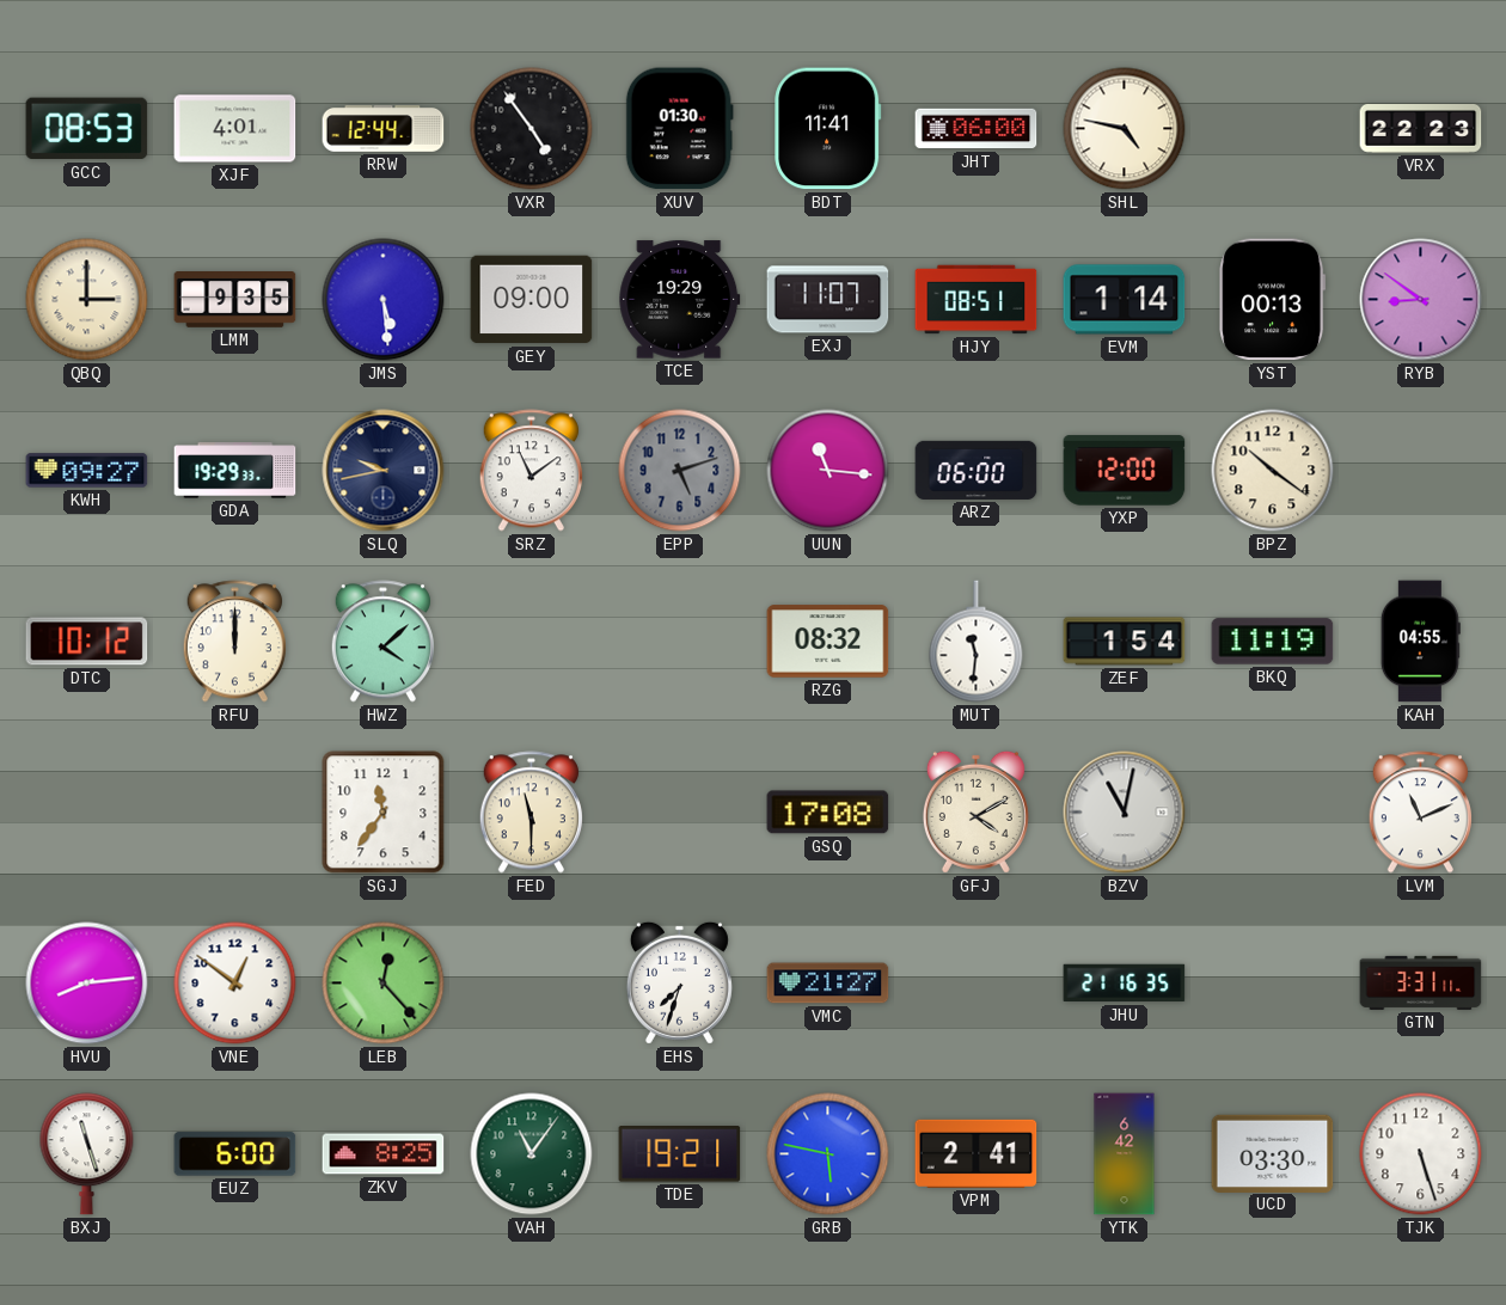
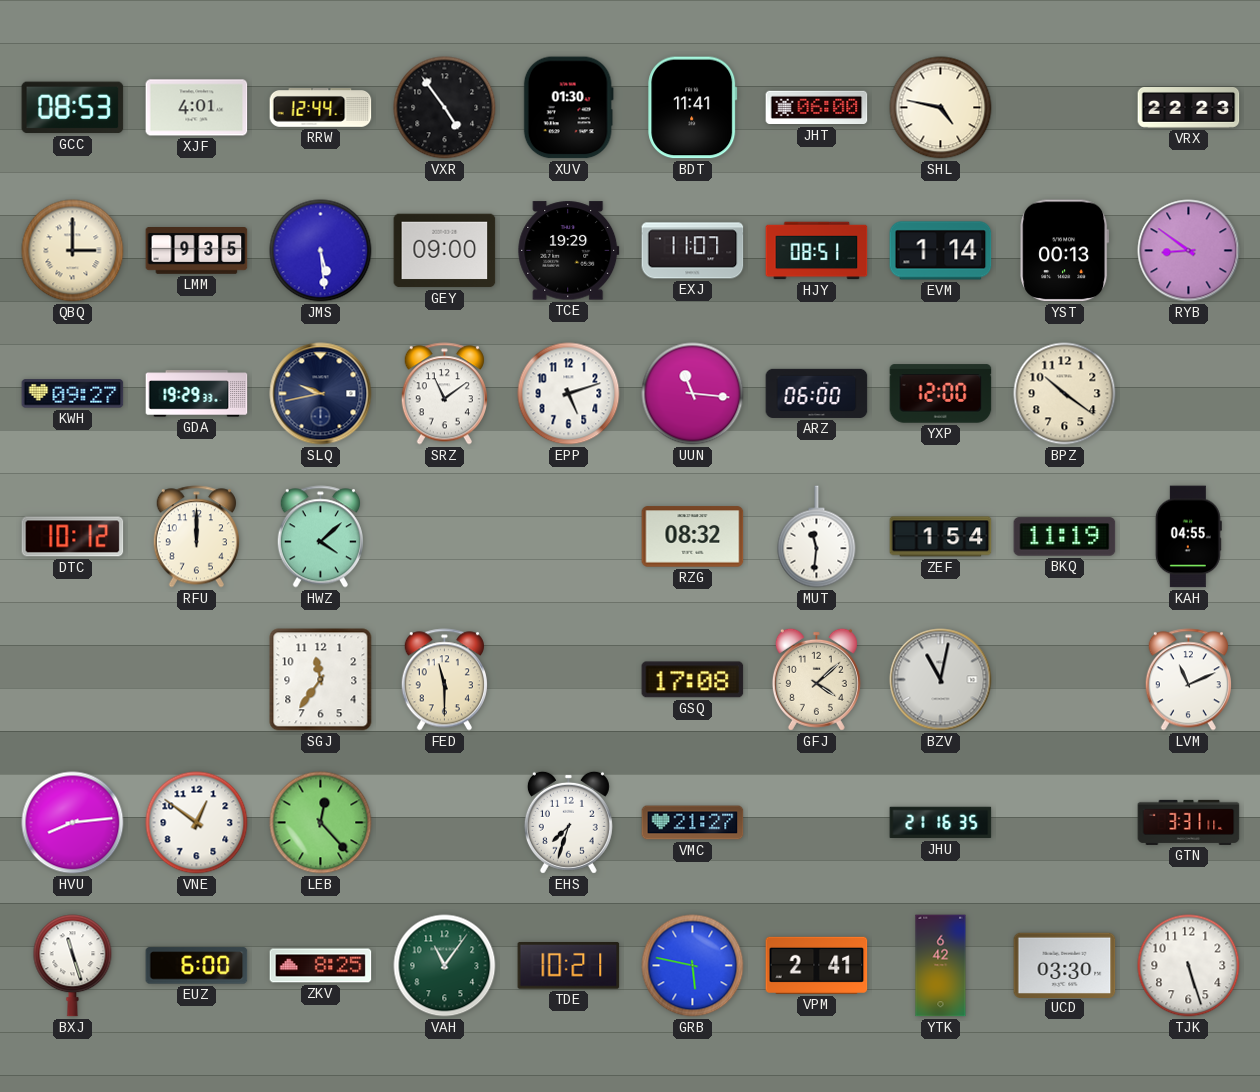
EPP dial: grey -> white (569, 394)
GFJ: 4:10 -> 4:08 (816, 679)
TDE: 19:21 -> 10:21 (569, 966)
